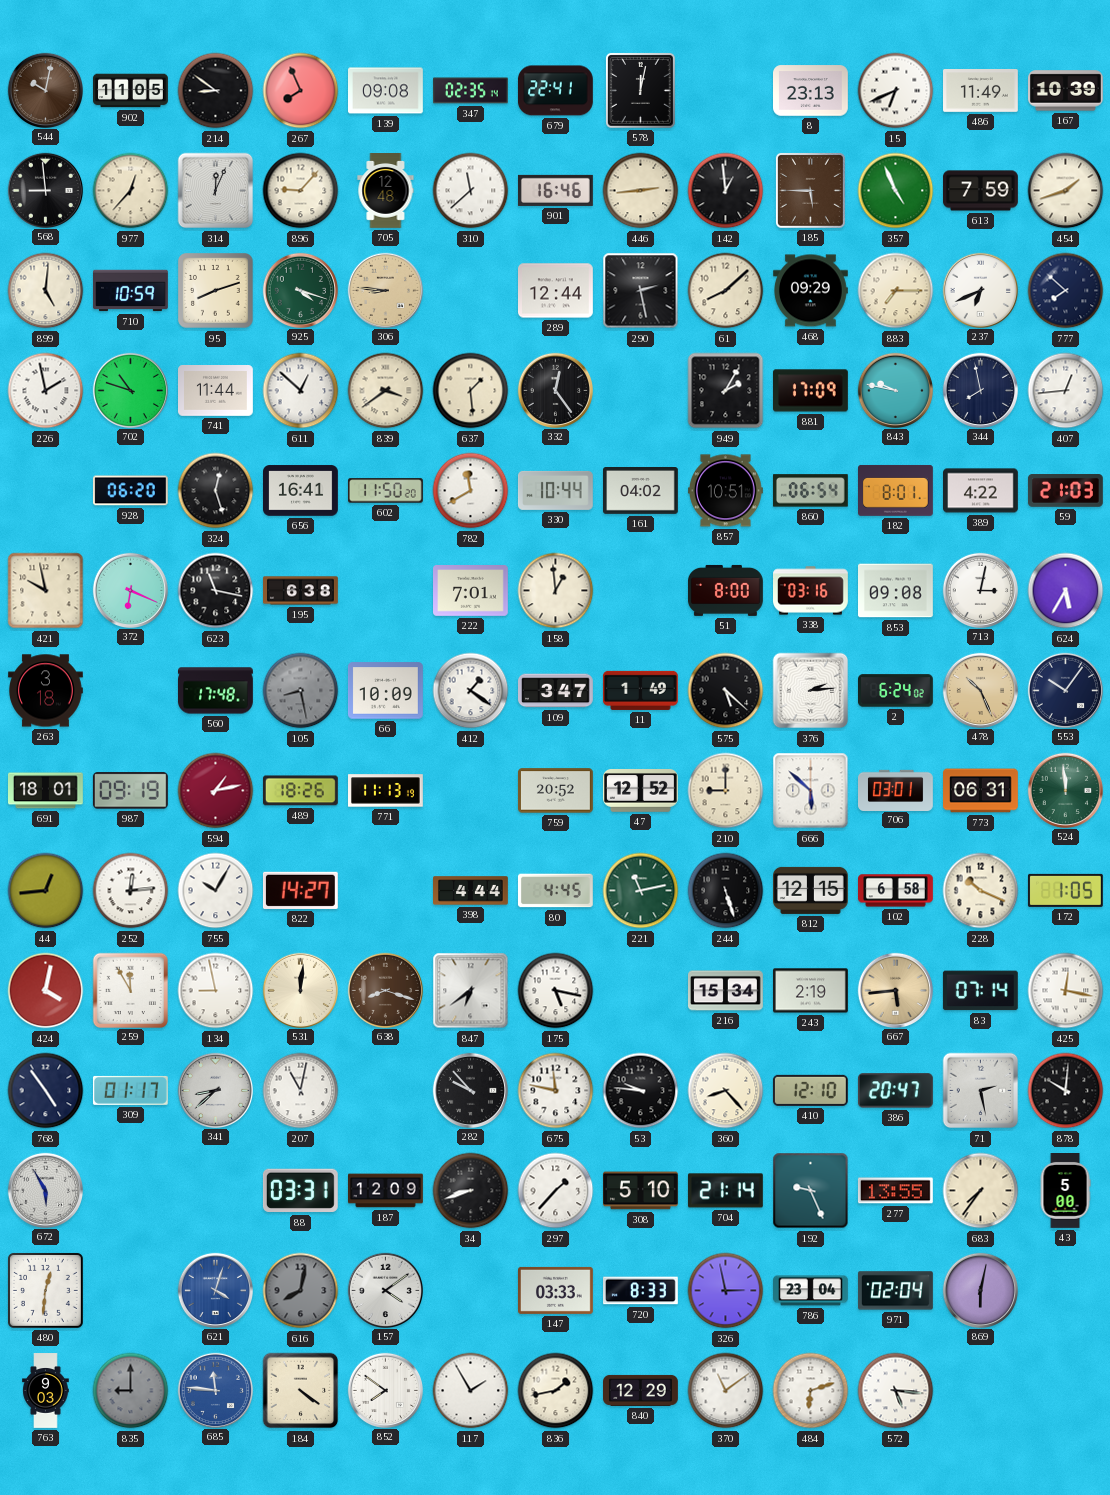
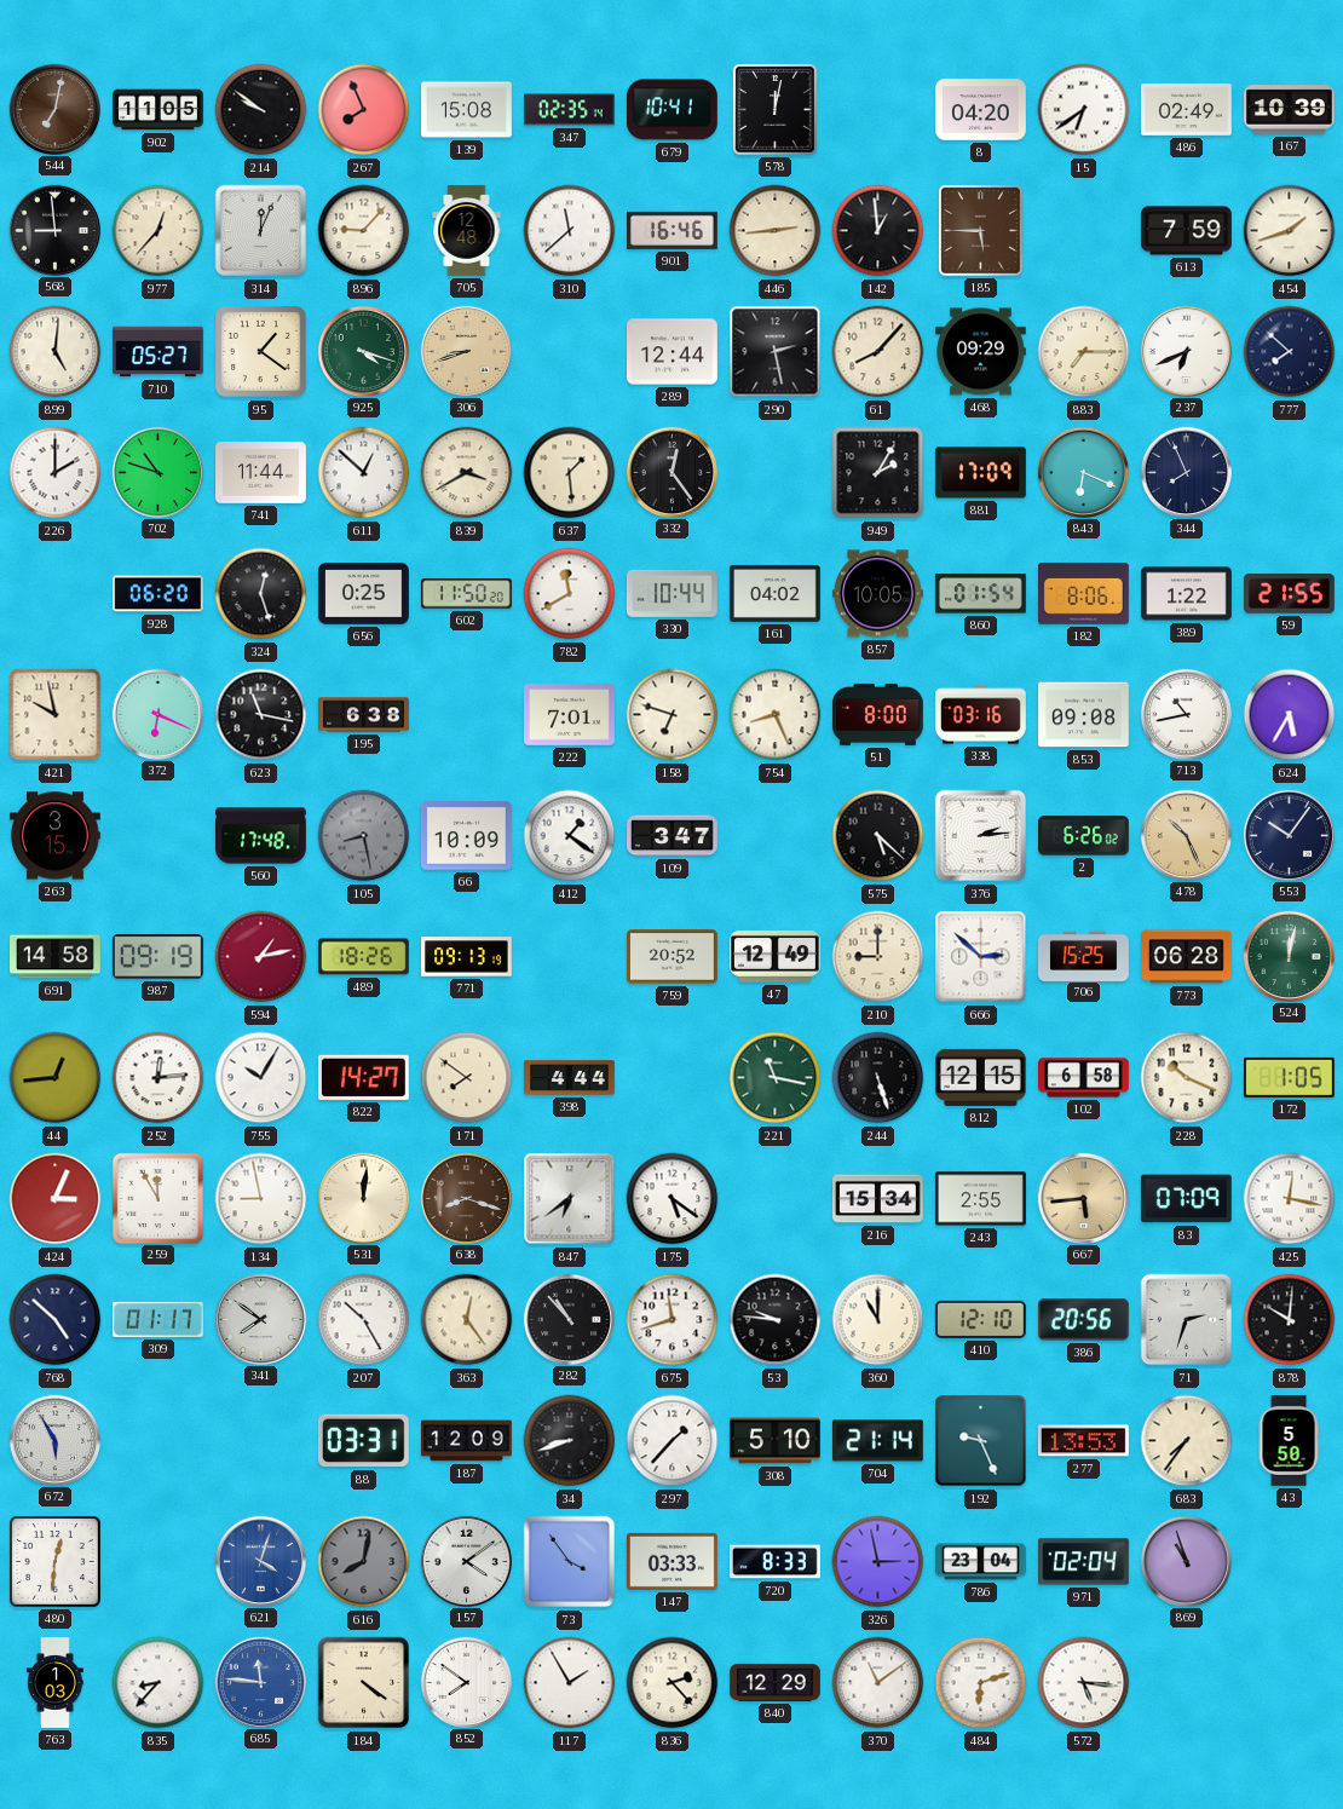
544: 10:02 -> 7:02 (54, 109)
214: 8:51 -> 9:51 (261, 110)
139: 09:08 -> 15:08 (467, 110)
679: 22:41 -> 10:41 (673, 110)
8: 23:13 -> 04:20 (981, 110)
15: 6:41 -> 6:39 (1084, 110)
486: 11:49 -> 02:49 (1187, 110)
357: 4:56 -> none (896, 191)
710: 10:59 -> 05:27 (158, 352)
95: 8:12 -> 1:21 (261, 352)
306: 8:46 -> 8:42 (466, 351)
61: 8:08 -> 8:07 (878, 352)
226: 1:58 -> 2:00 (56, 473)
839: 3:39 -> 3:40 (467, 473)
843: 9:47 -> 6:19 (1083, 472)
344: 7:58 -> 7:56 (1186, 472)
407: 12:44 -> none (1066, 391)
656: 16:41 -> 0:25 (364, 594)
857: 10:51 -> 10:05 (878, 594)
860: 06:54 -> 01:54 (980, 594)
182: 8:01 -> 8:06 (1084, 593)
389: 4:22 -> 1:22 (1187, 594)
59: 21:03 -> 21:55 (1289, 594)
158: 12:59 -> 6:48 (673, 715)
754: none -> 8:26 (776, 715)
713: 3:02 -> 10:43 (1186, 714)
263: 3:18 -> 3:15 (56, 836)
11: 1:49 -> none (641, 690)
2: 6:24 -> 6:26 (1084, 836)
691: 18:01 -> 14:58 (56, 957)
771: 11:13 -> 09:13 (467, 957)
47: 12:52 -> 12:49 (774, 957)
666: 5:52 -> 2:52 (981, 957)
706: 03:01 -> 15:25 (1084, 956)
773: 06:31 -> 06:28 (1187, 957)
524: 11:59 -> 12:02 (1289, 956)
171: none -> 7:51 (467, 1078)
80: 4:45 -> none (555, 891)
221: 11:13 -> 11:17 (776, 1078)
424: 4:02 -> 3:04 (56, 1199)
175: 5:17 -> 5:21 (673, 1199)
243: 2:19 -> 2:55 (981, 1199)
83: 07:14 -> 07:09 (1186, 1199)
768: 4:54 -> 4:52 (56, 1320)
341: 8:38 -> 7:51 (260, 1319)
207: 11:02 -> 10:25 (364, 1320)
363: none -> 12:24 (467, 1320)
282: 9:53 -> 10:53 (569, 1319)
675: 11:47 -> 11:42 (673, 1320)
360: 8:23 -> 11:00 (878, 1320)
386: 20:47 -> 20:56 (1083, 1320)
71: 2:28 -> 2:33 (1187, 1320)
277: 13:55 -> 13:53 (1083, 1441)
43: 5:00 -> 5:50 (1289, 1441)
73: none -> 3:54 (570, 1562)
869: 6:02 -> 10:57 (1186, 1561)
763: 9:03 -> 1:03 (56, 1683)
835: 9:00 -> 8:37 (158, 1683)
835 dial: grey -> white (158, 1683)
836: 1:43 -> 2:23 (673, 1683)
